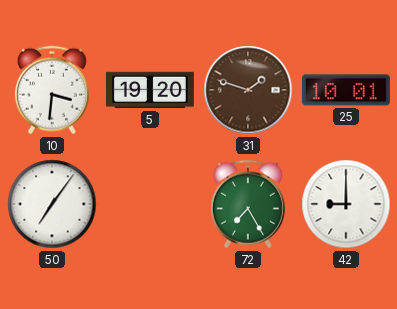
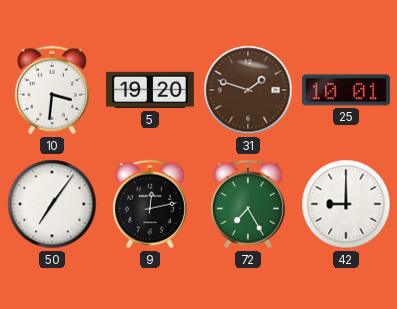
9: none -> 12:13 (150, 204)
